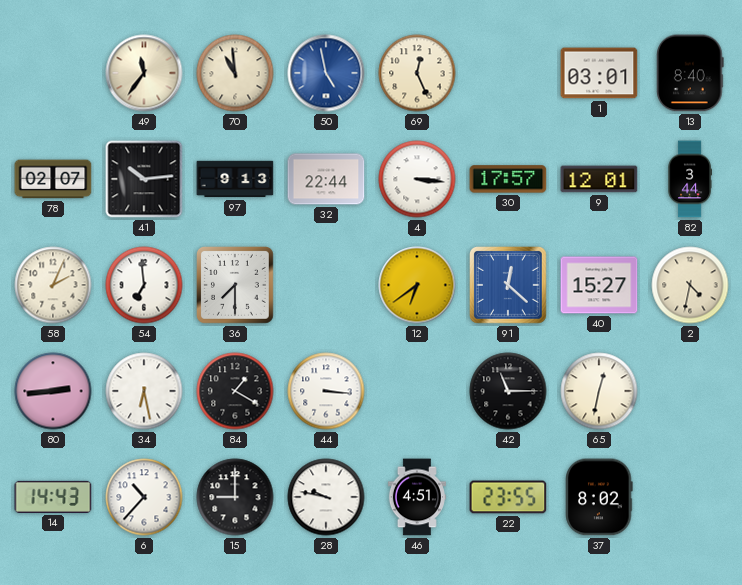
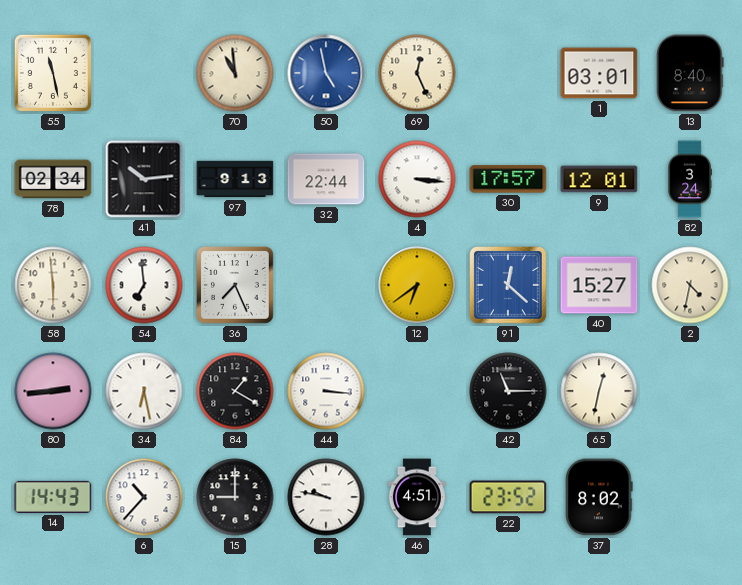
55: none -> 11:28 (53, 73)
49: 11:36 -> none (144, 73)
78: 02:07 -> 02:34 (53, 179)
82: 3:44 -> 3:24 (689, 179)
58: 2:04 -> 5:59 (53, 285)
36: 7:30 -> 7:26 (236, 286)
22: 23:55 -> 23:52 (508, 497)
